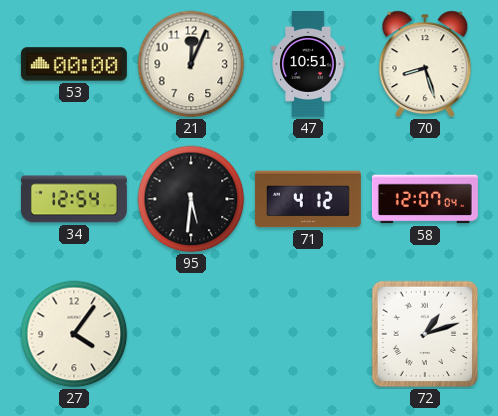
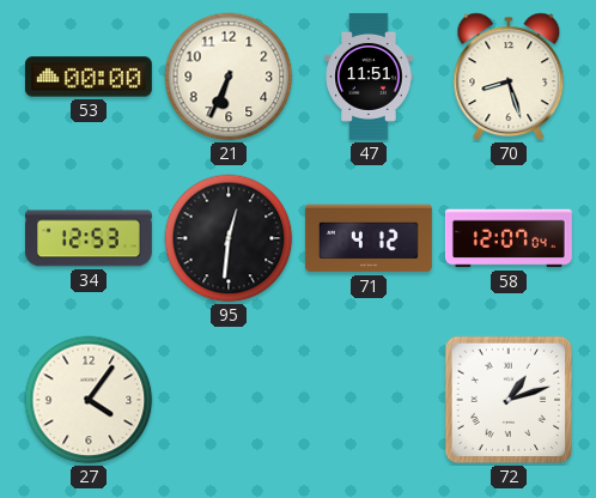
21: 12:04 -> 6:34 (229, 77)
47: 10:51 -> 11:51 (369, 77)
34: 12:54 -> 12:53 (89, 238)
95: 5:31 -> 12:31 (229, 238)
